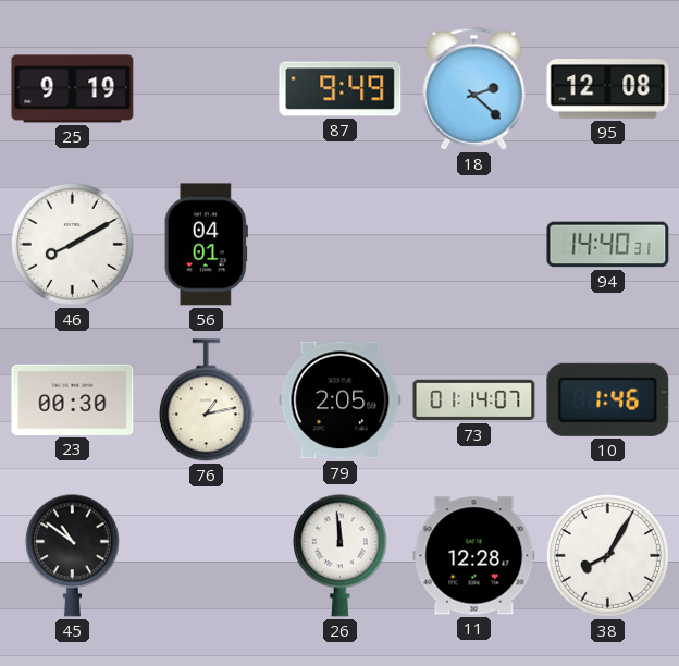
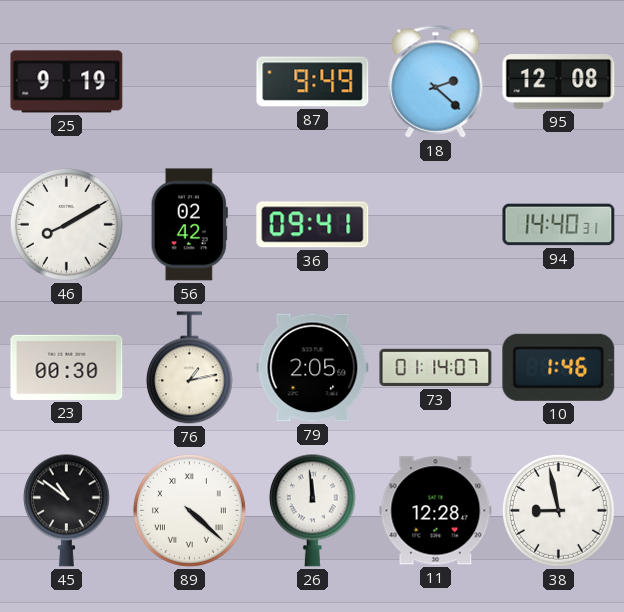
56: 04:01 -> 02:42 (189, 225)
36: none -> 09:41 (313, 225)
89: none -> 4:22 (189, 510)
38: 8:05 -> 8:58 (558, 510)
